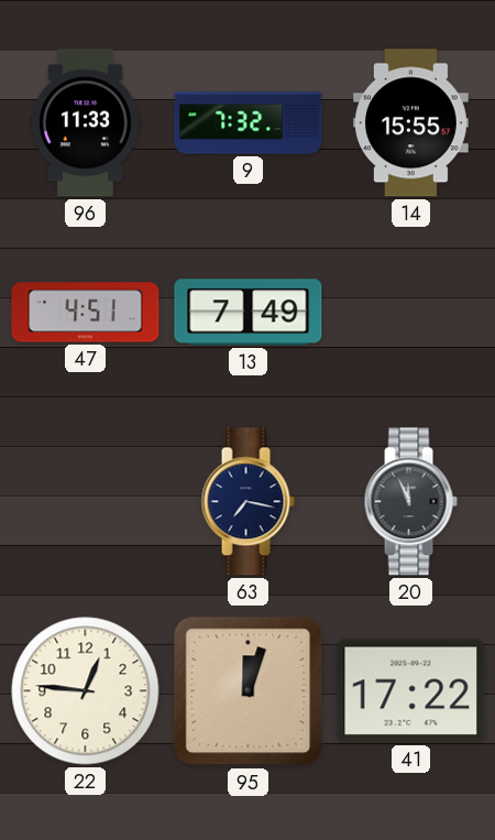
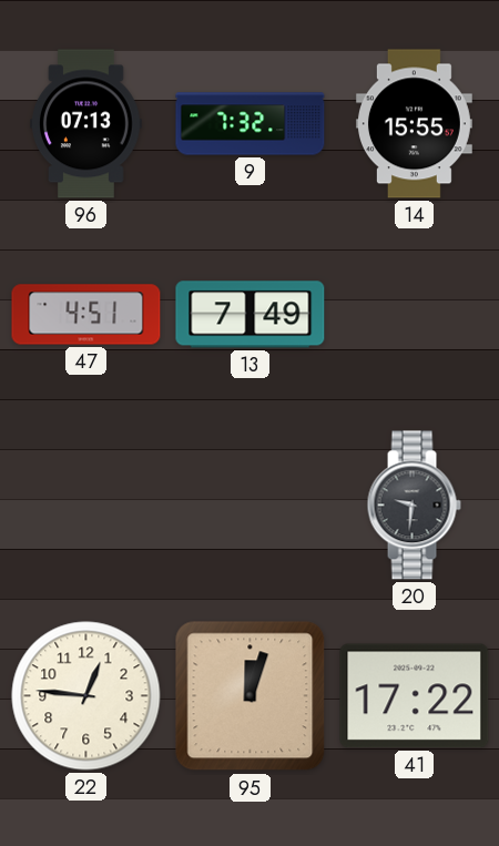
96: 11:33 -> 07:13 (86, 124)
63: 7:17 -> none (248, 502)
20: 11:56 -> 9:31 (414, 506)
